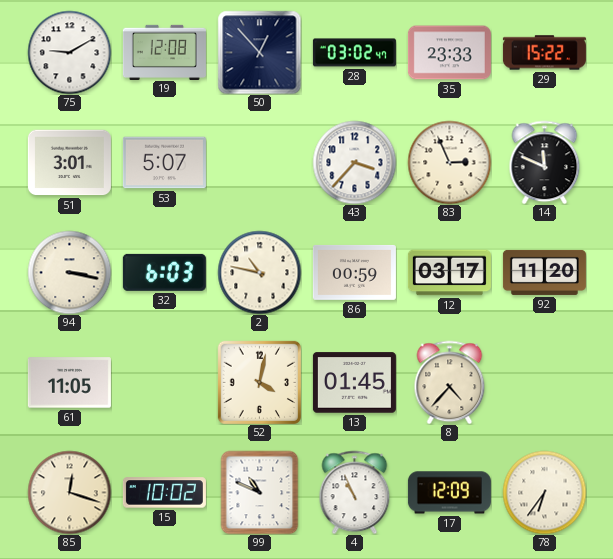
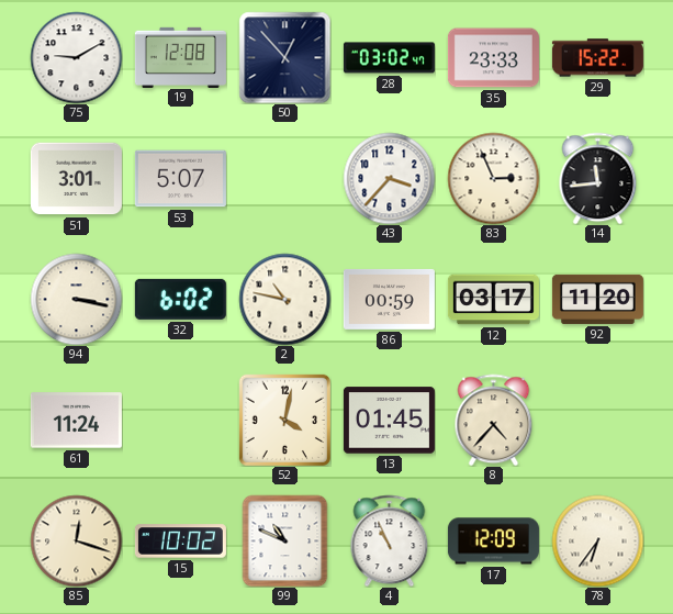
14: 11:49 -> 11:44 (598, 178)
32: 6:03 -> 6:02 (180, 299)
61: 11:05 -> 11:24 (76, 421)
